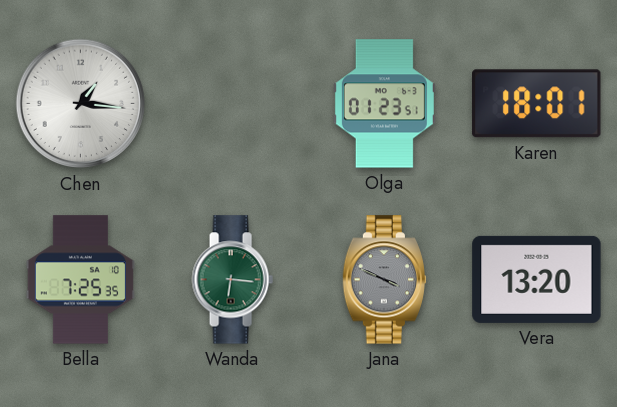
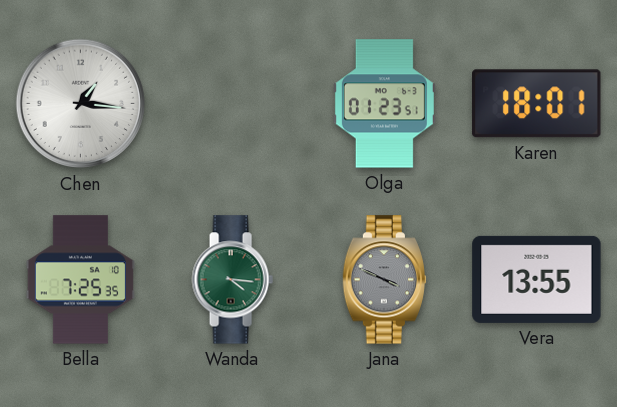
Wanda: 6:16 -> 4:16 (232, 280)
Vera: 13:20 -> 13:55 (537, 279)
